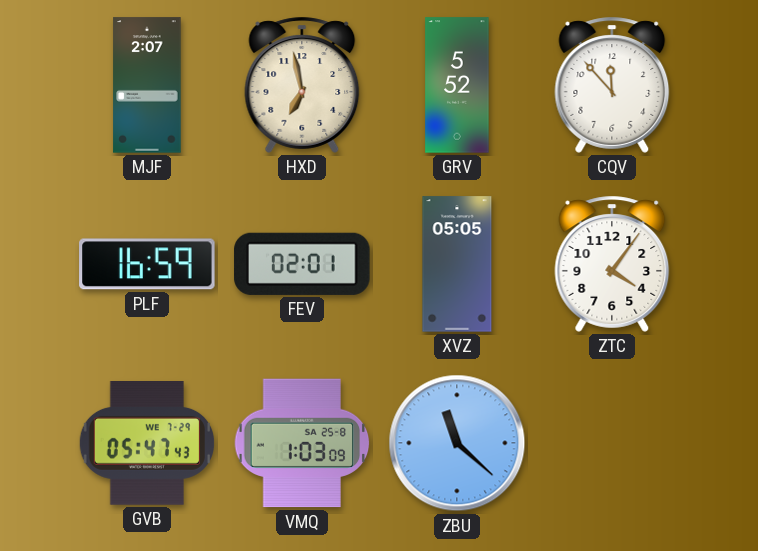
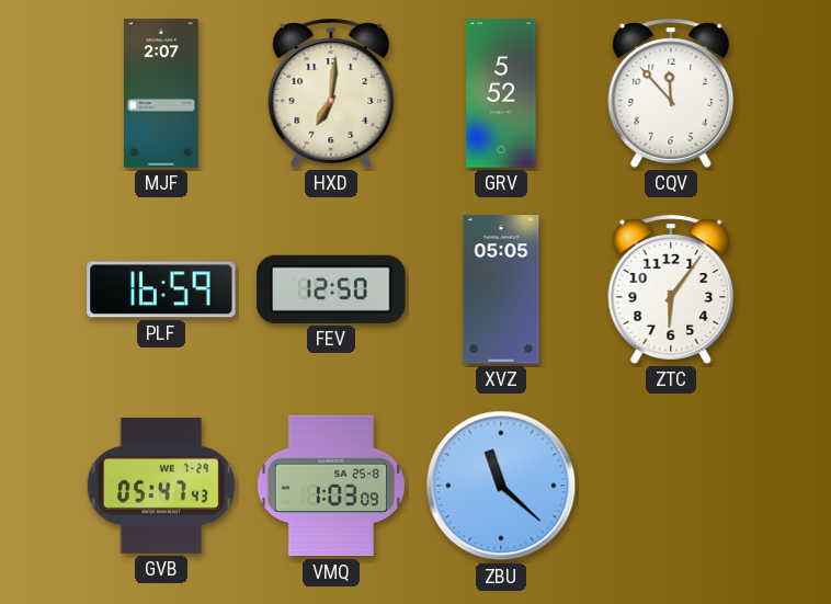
HXD: 6:58 -> 7:01 (331, 93)
FEV: 02:01 -> 12:50 (331, 289)
ZTC: 4:06 -> 6:06 (671, 289)
